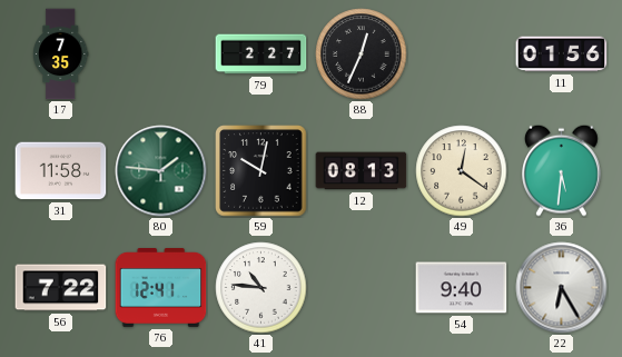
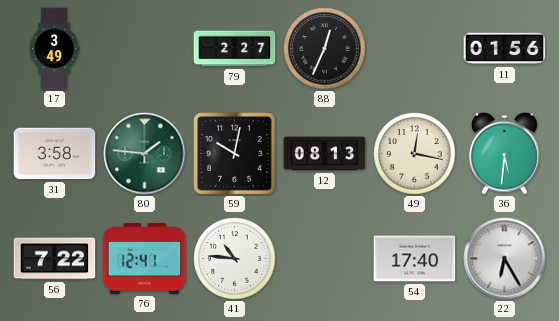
17: 7:35 -> 3:49 (54, 49)
31: 11:58 -> 3:58 (55, 154)
49: 12:21 -> 12:17 (415, 154)
54: 9:40 -> 17:40 (415, 259)
